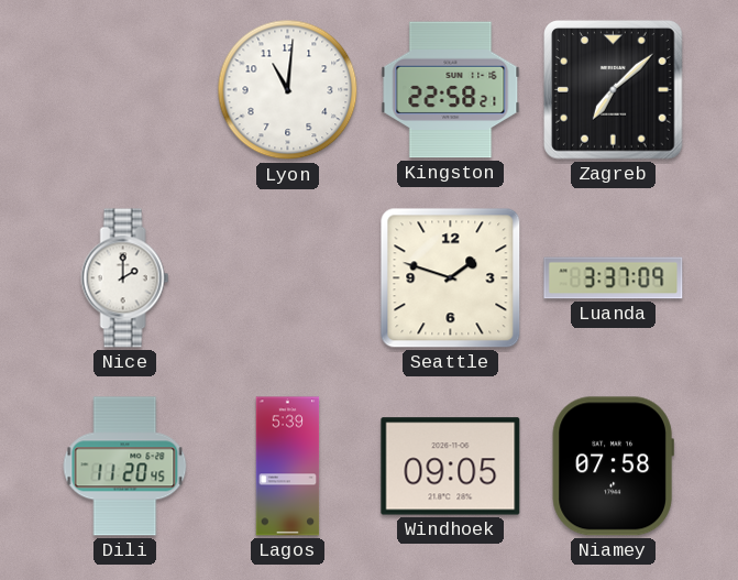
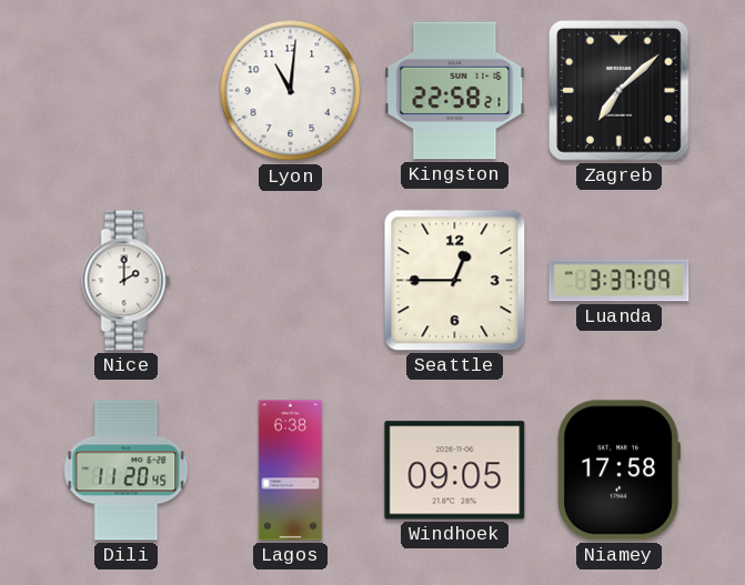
Seattle: 1:48 -> 12:45 (455, 281)
Lagos: 5:39 -> 6:38 (291, 471)
Niamey: 07:58 -> 17:58 (618, 471)
